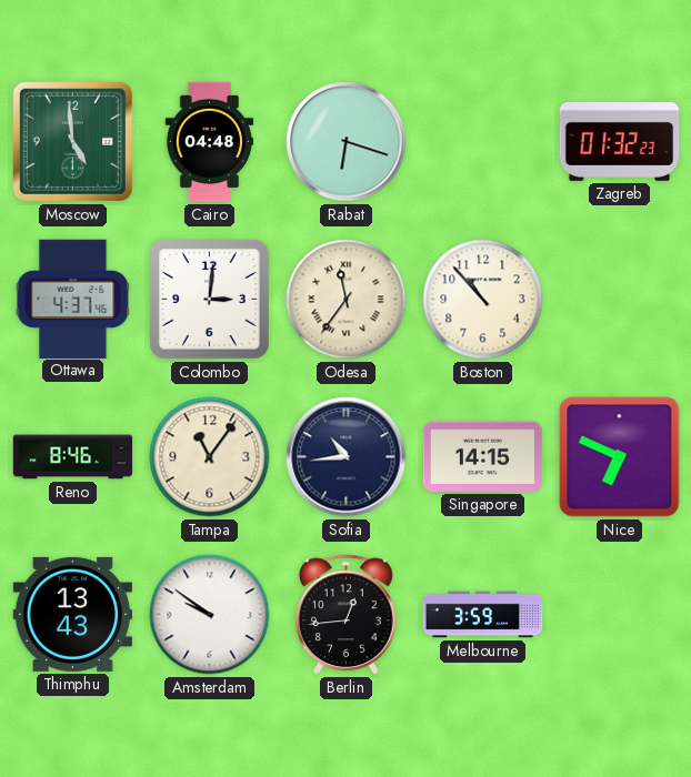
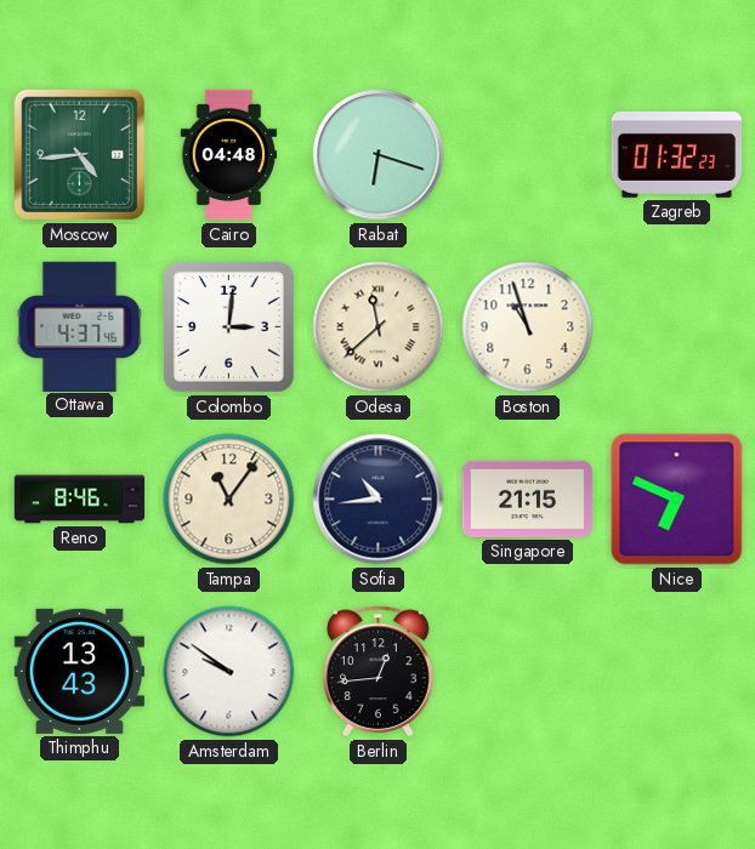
Moscow: 4:59 -> 4:44 (79, 154)
Odesa: 11:36 -> 11:38 (379, 327)
Boston: 10:53 -> 10:57 (528, 327)
Singapore: 14:15 -> 21:15 (528, 498)
Melbourne: 3:59 -> none (483, 615)
